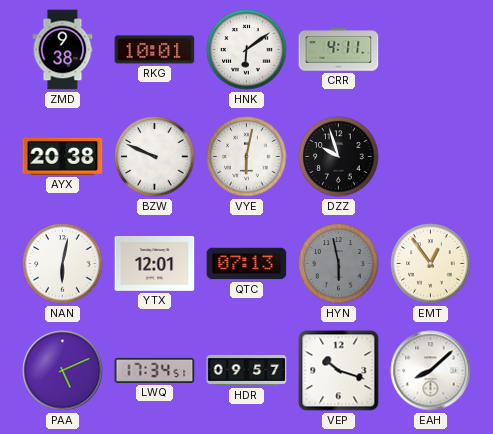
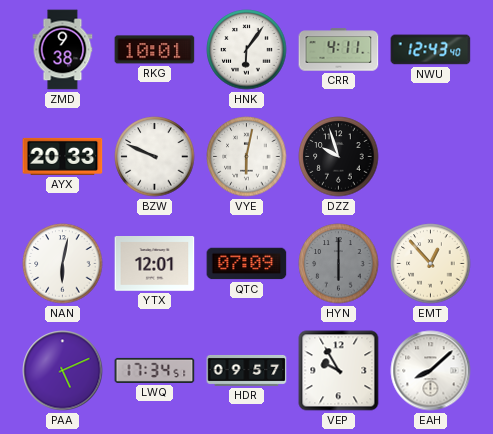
HNK: 6:09 -> 6:06 (247, 50)
NWU: none -> 12:43 (431, 50)
AYX: 20:38 -> 20:33 (63, 156)
QTC: 07:13 -> 07:09 (247, 264)
HYN: 5:58 -> 6:00 (339, 264)
EMT: 12:54 -> 12:53 (431, 264)
VEP: 10:18 -> 9:55 (339, 371)
